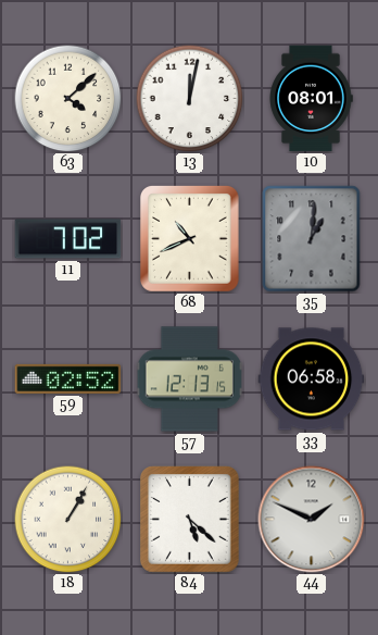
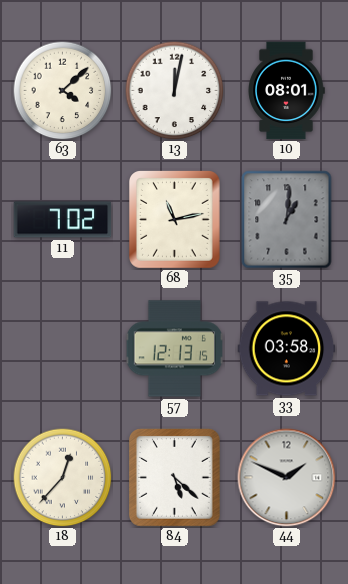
68: 10:41 -> 11:13 (175, 220)
59: 02:52 -> none (68, 378)
33: 06:58 -> 03:58 (287, 349)
18: 1:05 -> 12:37 (63, 478)
